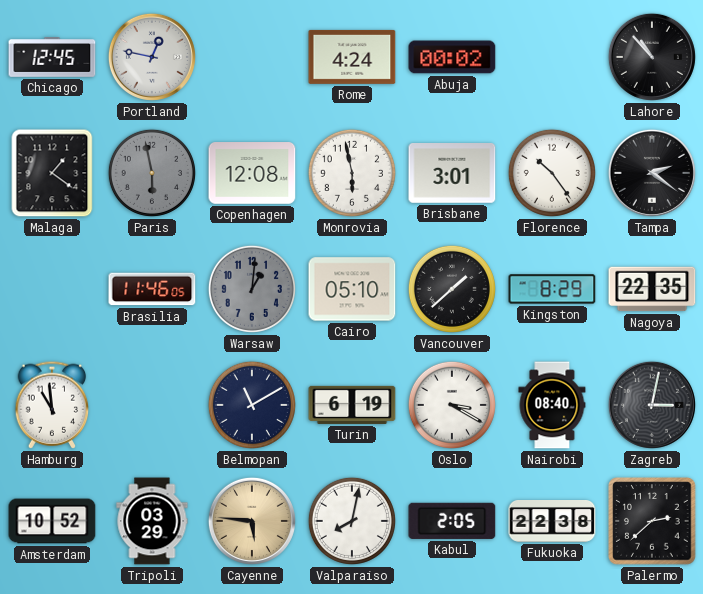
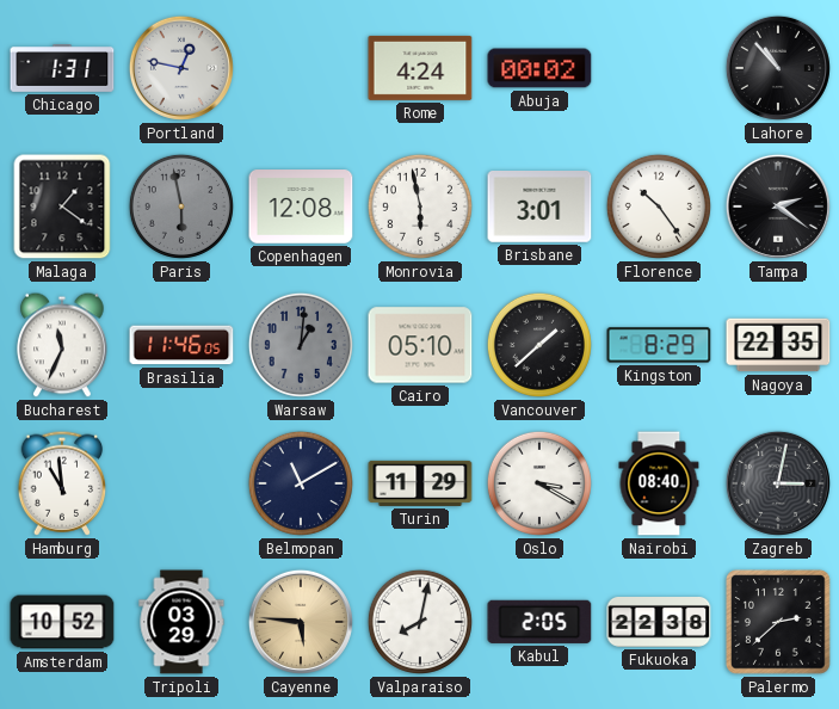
Chicago: 12:45 -> 1:31 (62, 69)
Bucharest: none -> 11:34 (62, 345)
Turin: 6:19 -> 11:29 (420, 483)
